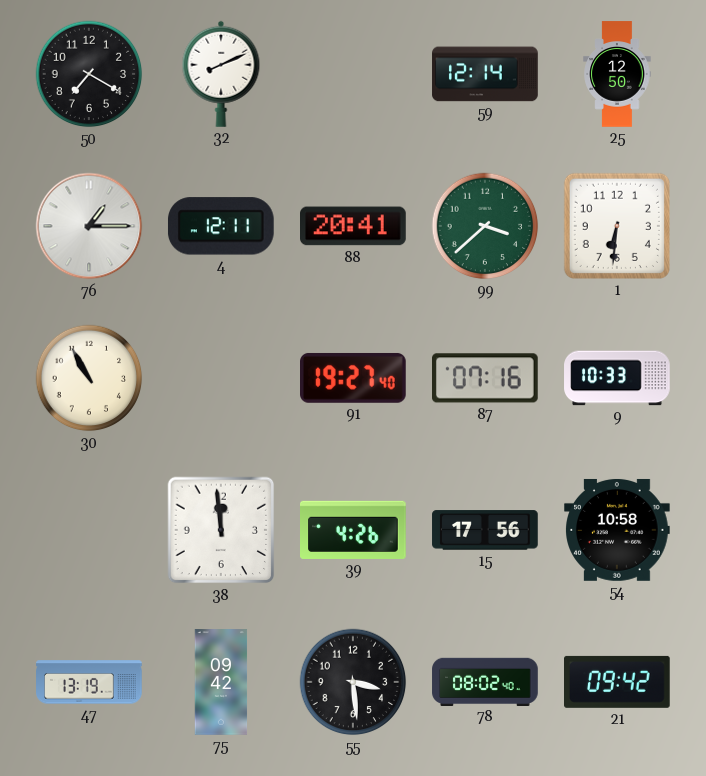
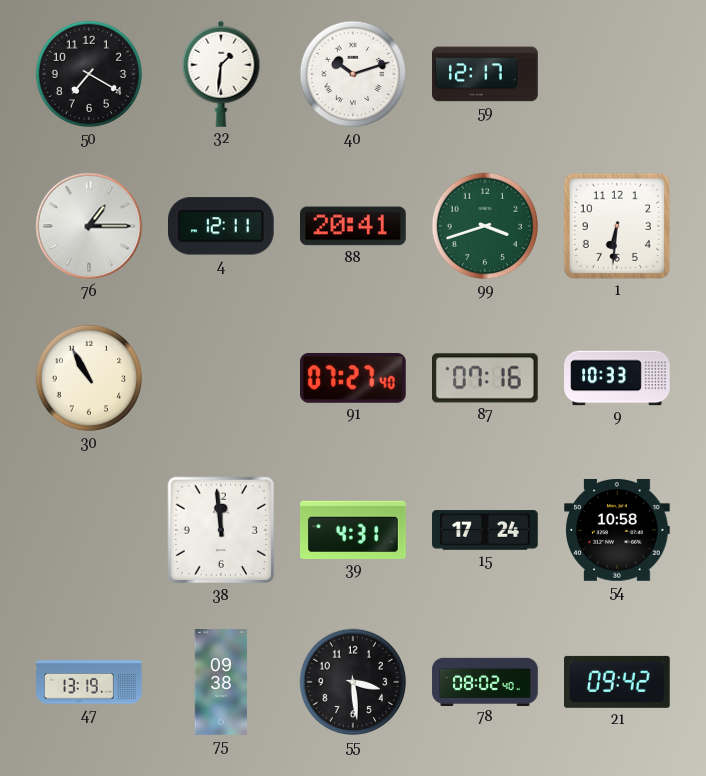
32: 8:11 -> 1:31 (221, 74)
40: none -> 10:12 (353, 74)
59: 12:14 -> 12:17 (485, 74)
25: 12:50 -> none (617, 74)
99: 3:38 -> 3:42 (485, 226)
91: 19:27 -> 07:27 (354, 378)
39: 4:26 -> 4:31 (354, 530)
15: 17:56 -> 17:24 (485, 530)
75: 09:42 -> 09:38 (221, 682)
